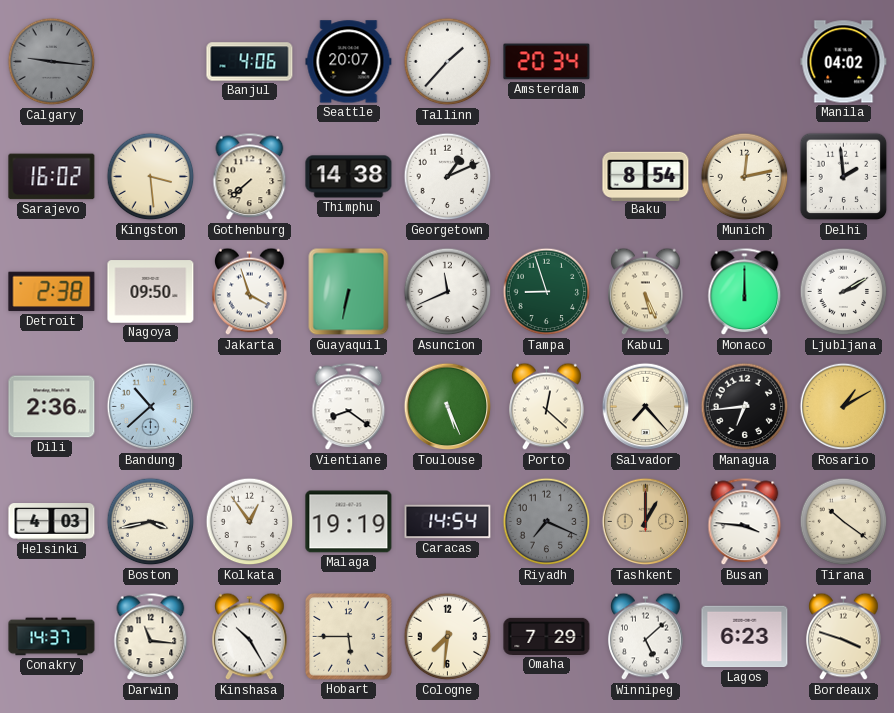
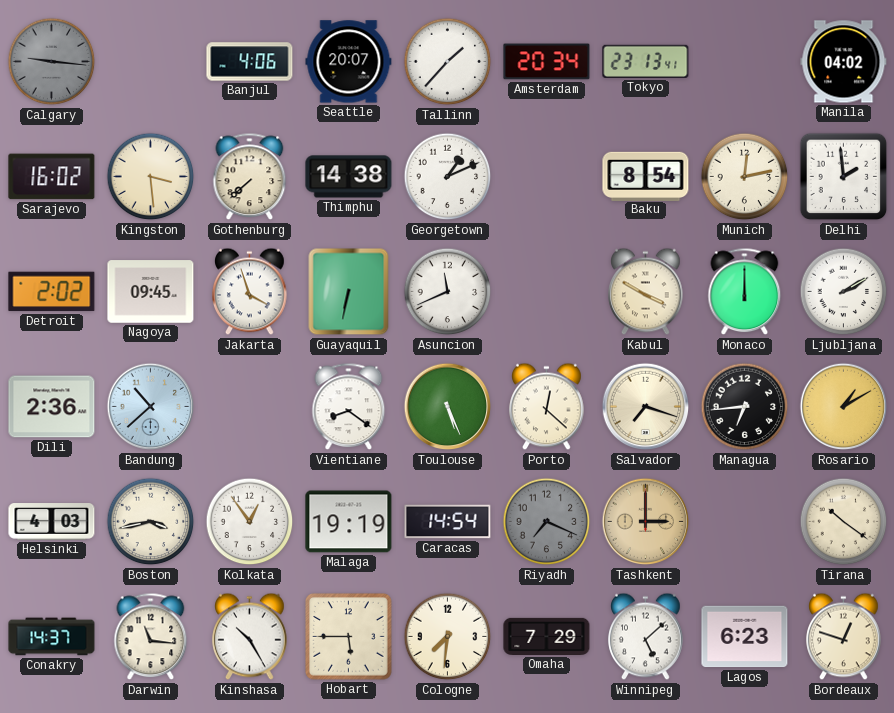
Tokyo: none -> 23:13 (646, 61)
Detroit: 2:38 -> 2:02 (52, 292)
Nagoya: 09:50 -> 09:45 (151, 292)
Tampa: 8:57 -> none (547, 292)
Kabul: 5:26 -> 3:50 (646, 292)
Salvador: 7:23 -> 7:18 (646, 407)
Tashkent: 1:00 -> 3:00 (646, 522)
Busan: 3:46 -> none (745, 522)
Bordeaux: 3:48 -> 12:48 (844, 637)
